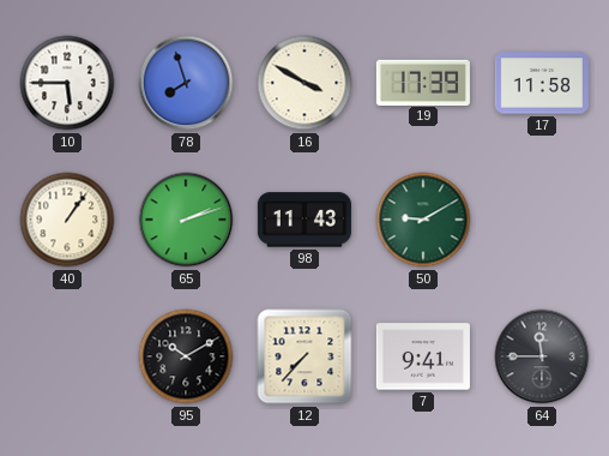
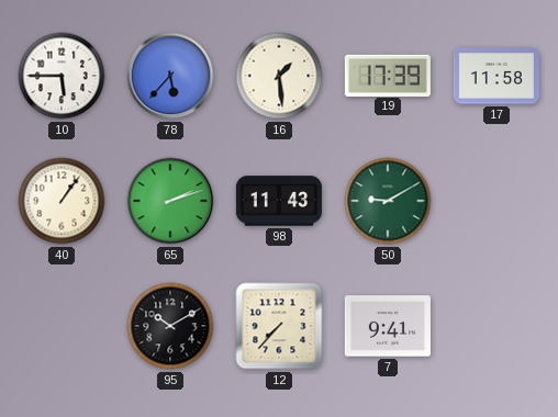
78: 7:57 -> 5:37 (170, 76)
16: 3:50 -> 1:29 (279, 76)
64: 11:45 -> none (542, 356)
